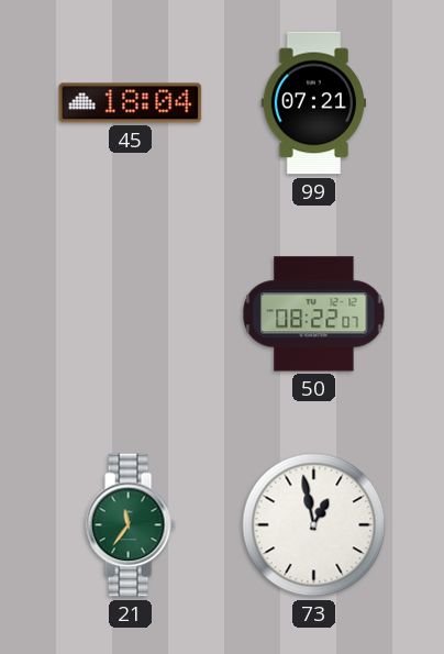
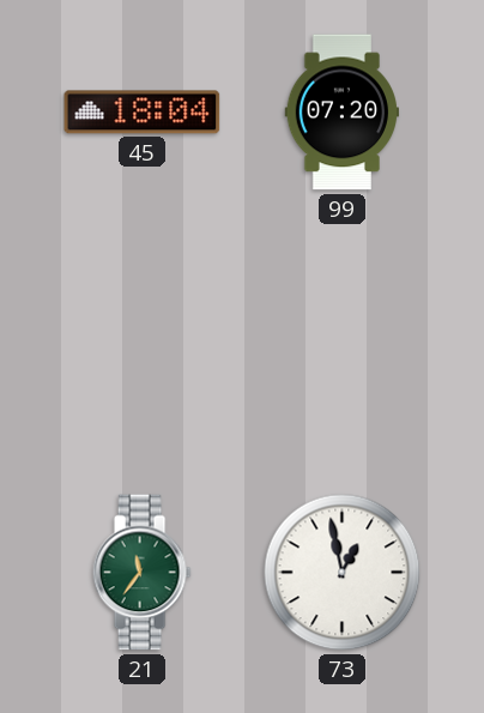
99: 07:21 -> 07:20 (341, 113)
50: 08:22 -> none (314, 314)
